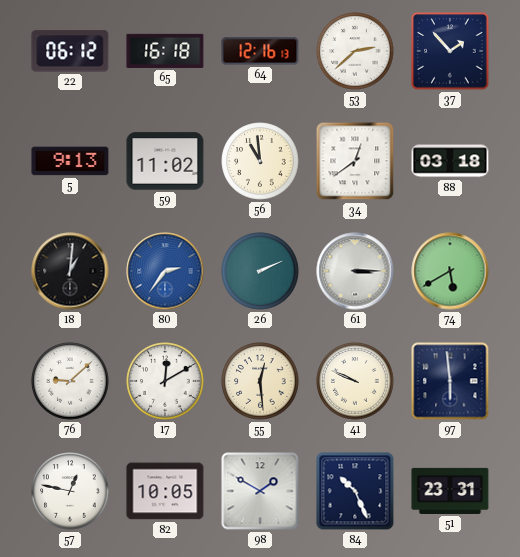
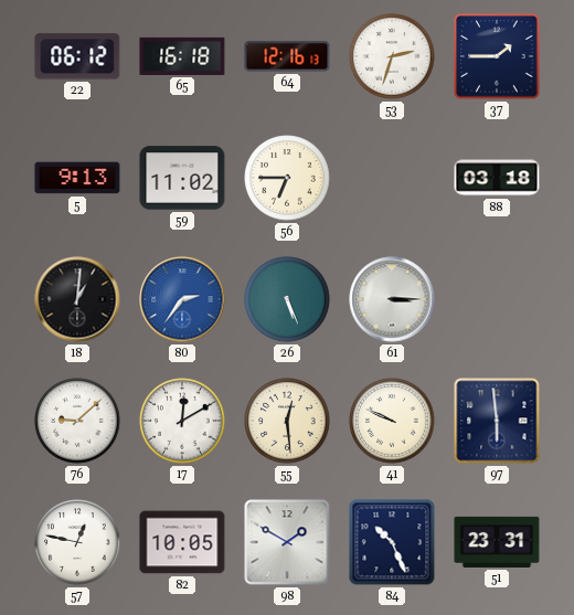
53: 2:38 -> 2:33 (392, 56)
37: 1:53 -> 1:45 (497, 56)
56: 10:59 -> 6:45 (287, 178)
34: 12:39 -> none (355, 161)
26: 2:11 -> 5:26 (287, 299)
74: 5:40 -> none (450, 271)
